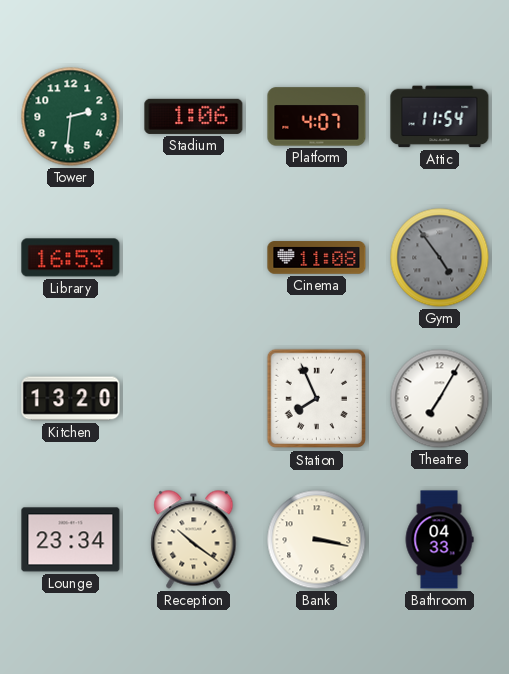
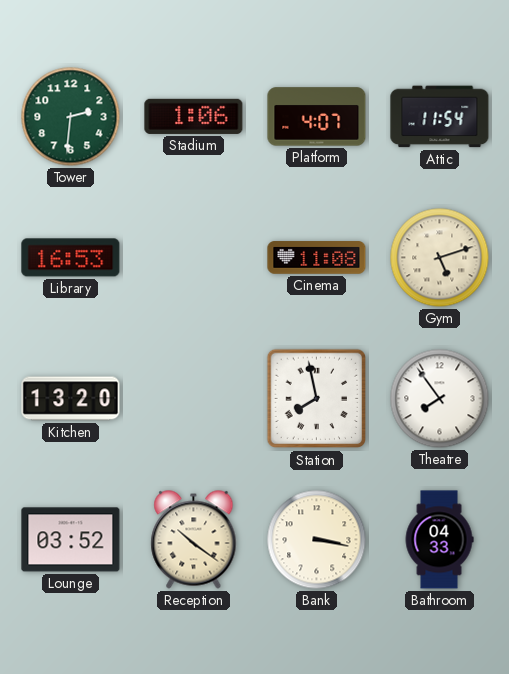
Gym: 4:54 -> 5:12 (440, 258)
Gym dial: grey -> cream (440, 258)
Station: 7:56 -> 7:58 (317, 399)
Theatre: 7:05 -> 7:54 (440, 399)
Lounge: 23:34 -> 03:52 (71, 540)
